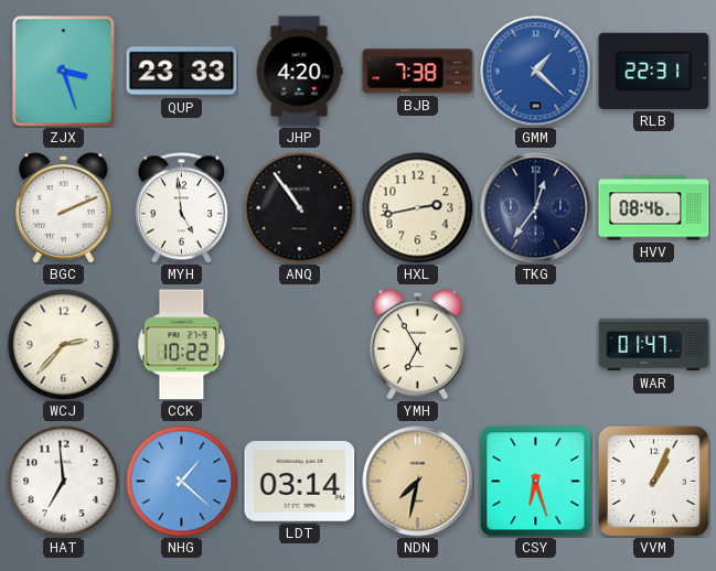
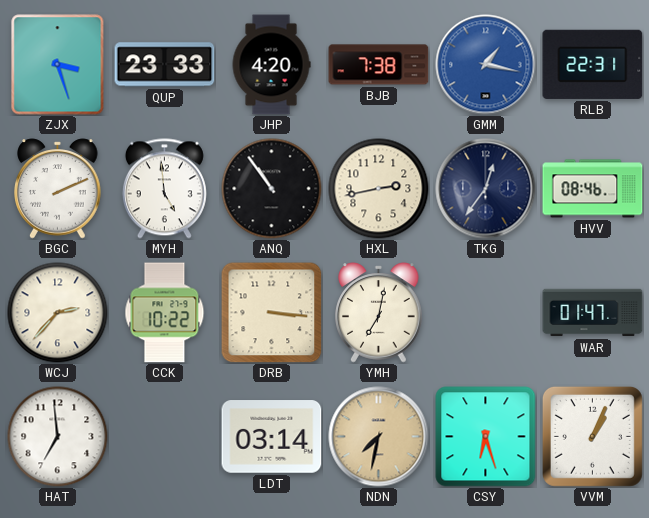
GMM: 1:22 -> 1:17 (486, 65)
DRB: none -> 3:16 (271, 312)
YMH: 6:55 -> 7:02 (379, 313)
NHG: 1:22 -> none (182, 482)
